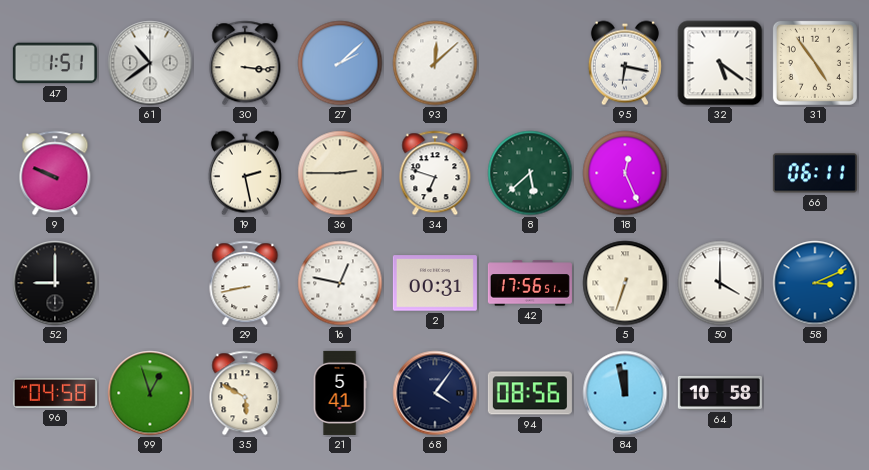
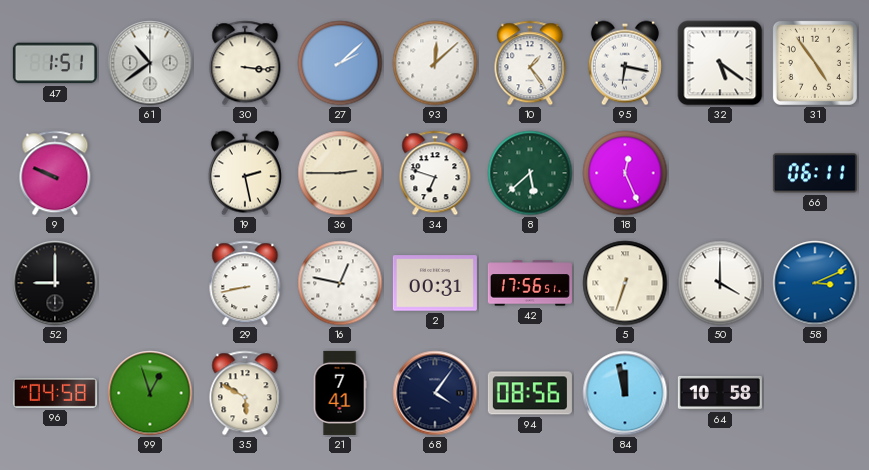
10: none -> 1:24 (530, 63)
21: 5:41 -> 7:41 (340, 393)
